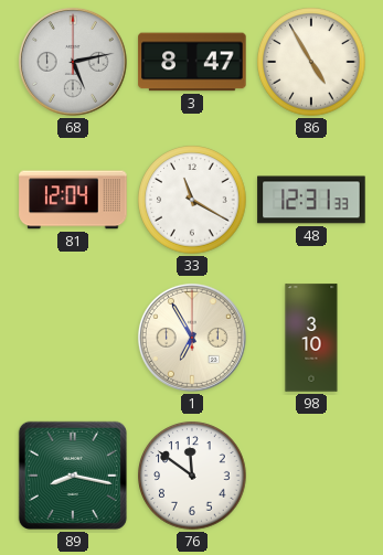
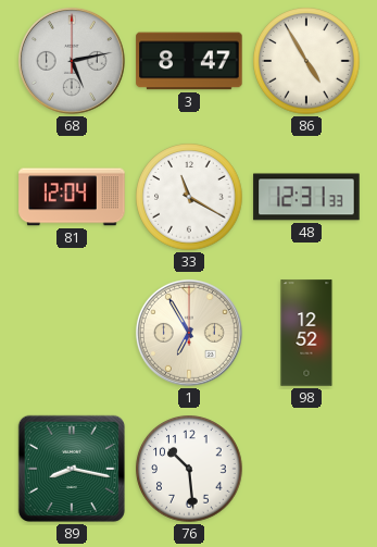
98: 3:10 -> 12:52 (306, 333)
76: 11:51 -> 10:29 (189, 469)
